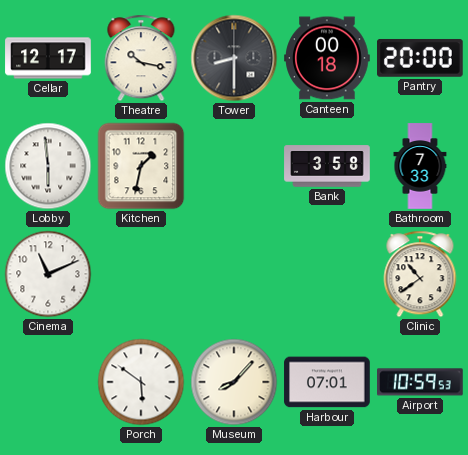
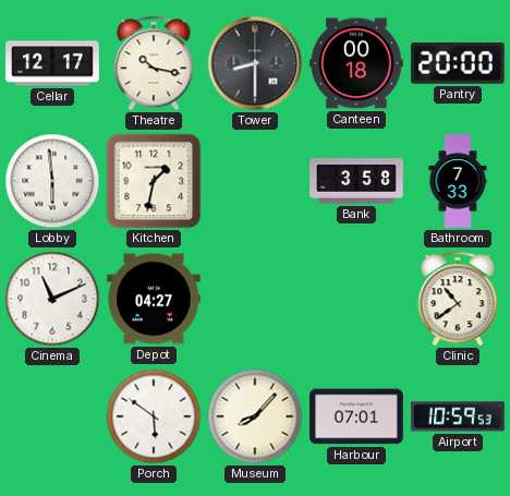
Depot: none -> 04:27 (154, 299)
